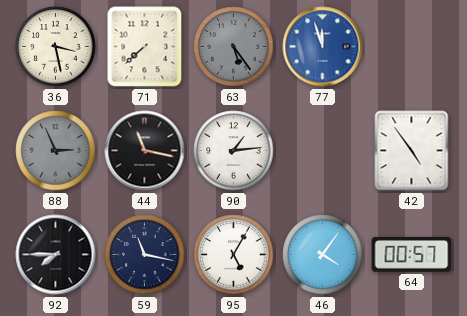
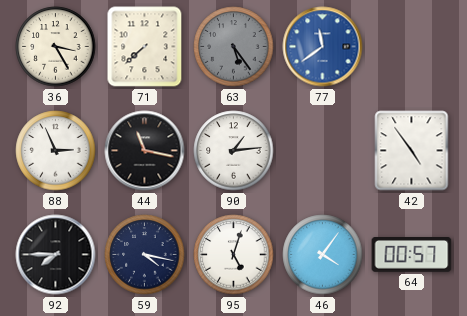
36: 3:28 -> 3:25 (56, 47)
77: 11:57 -> 11:39 (323, 47)
88 dial: grey -> white (56, 151)
59: 11:17 -> 4:17 (145, 255)
95: 5:05 -> 5:03 (234, 255)
